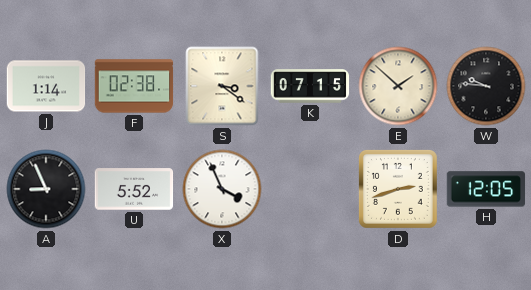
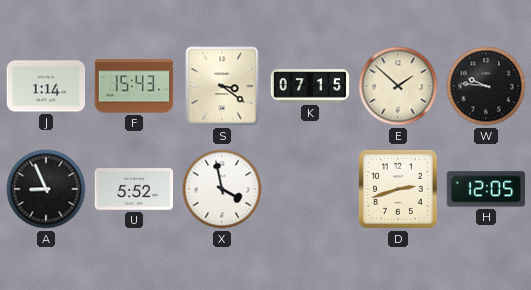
F: 02:38 -> 15:43 (134, 86)
X: 3:56 -> 3:58 (222, 189)
